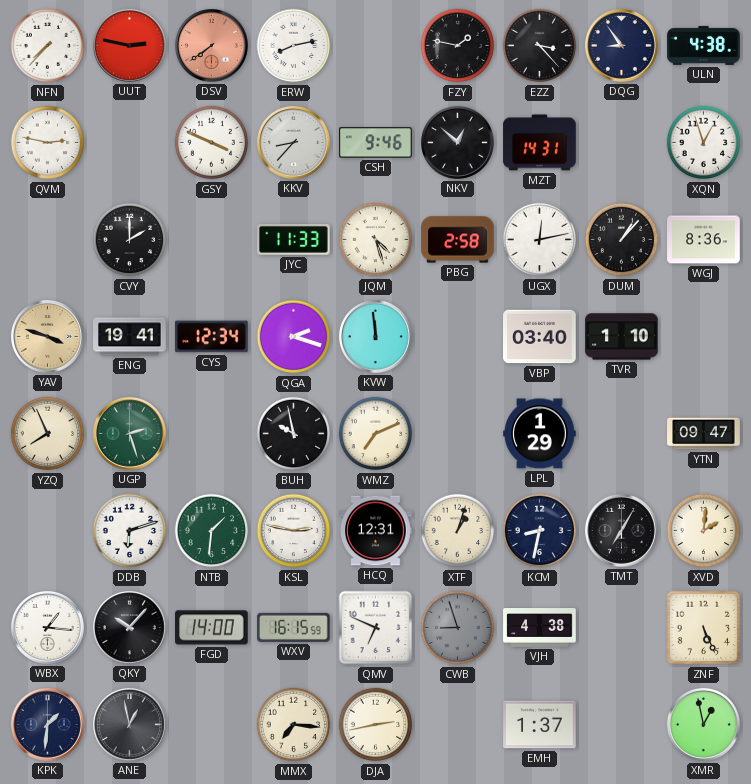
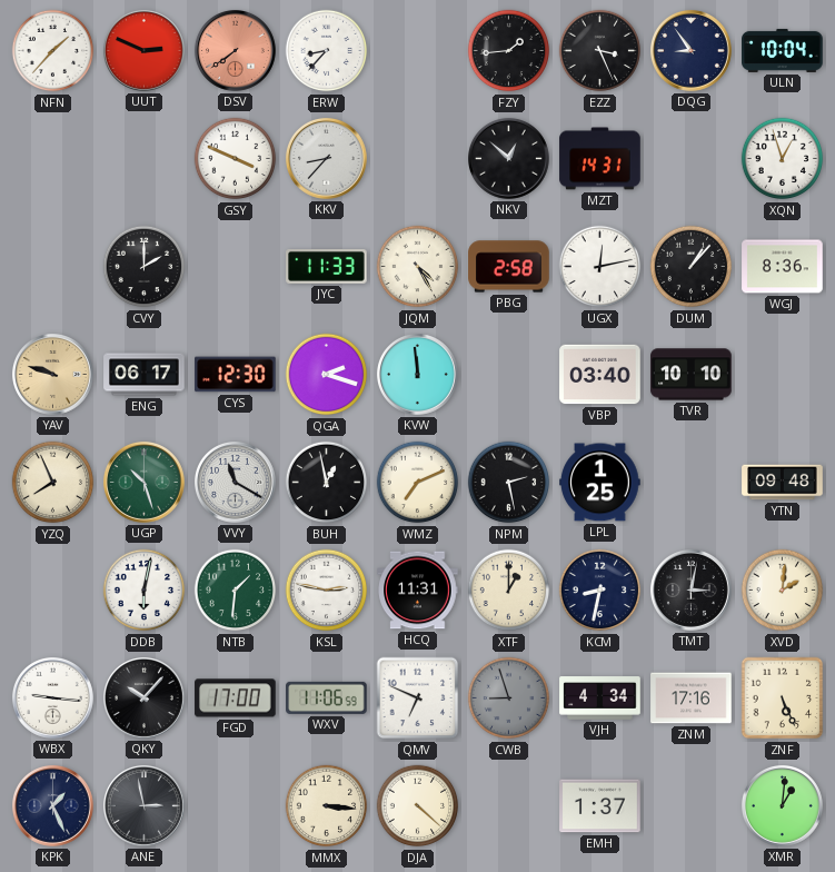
NFN: 7:37 -> 1:37 (53, 51)
UUT: 2:47 -> 2:49 (143, 50)
ERW: 8:13 -> 8:37 (327, 51)
FZY: 1:47 -> 1:44 (509, 51)
EZZ: 3:23 -> 3:26 (600, 51)
ULN: 4:38 -> 10:04 (783, 50)
QVM: 2:47 -> none (48, 143)
CSH: 9:46 -> none (376, 143)
JQM: 4:27 -> 4:25 (418, 267)
YAV: 3:48 -> 9:48 (52, 374)
ENG: 19:41 -> 06:17 (145, 375)
CYS: 12:34 -> 12:30 (236, 375)
TVR: 1:10 -> 10:10 (692, 375)
UGP: 2:27 -> 10:27 (143, 482)
VVY: none -> 11:20 (235, 482)
BUH: 9:58 -> 12:58 (327, 483)
NPM: none -> 2:28 (509, 483)
LPL: 1:29 -> 1:25 (600, 483)
YTN: 09:47 -> 09:48 (783, 483)
DDB: 6:12 -> 6:02 (145, 591)
HCQ: 12:31 -> 11:31 (418, 591)
XTF: 1:03 -> 1:00 (509, 591)
TMT: 7:05 -> 3:02 (690, 589)
WBX: 1:16 -> 9:16 (52, 697)
FGD: 14:00 -> 17:00 (236, 698)
WXV: 16:15 -> 11:06 (327, 697)
VJH: 4:38 -> 4:34 (600, 698)
ZNM: none -> 17:16 (692, 698)
KPK: 1:31 -> 1:26 (52, 805)
ANE: 12:58 -> 2:58 (143, 805)
MMX: 7:16 -> 3:16 (327, 806)
DJA: 2:43 -> 4:22 (418, 806)
XMR: 12:58 -> 1:01 (782, 805)
